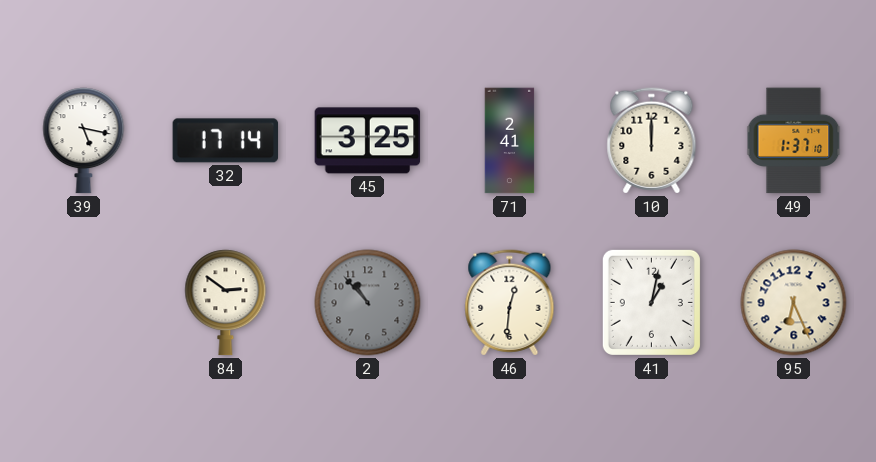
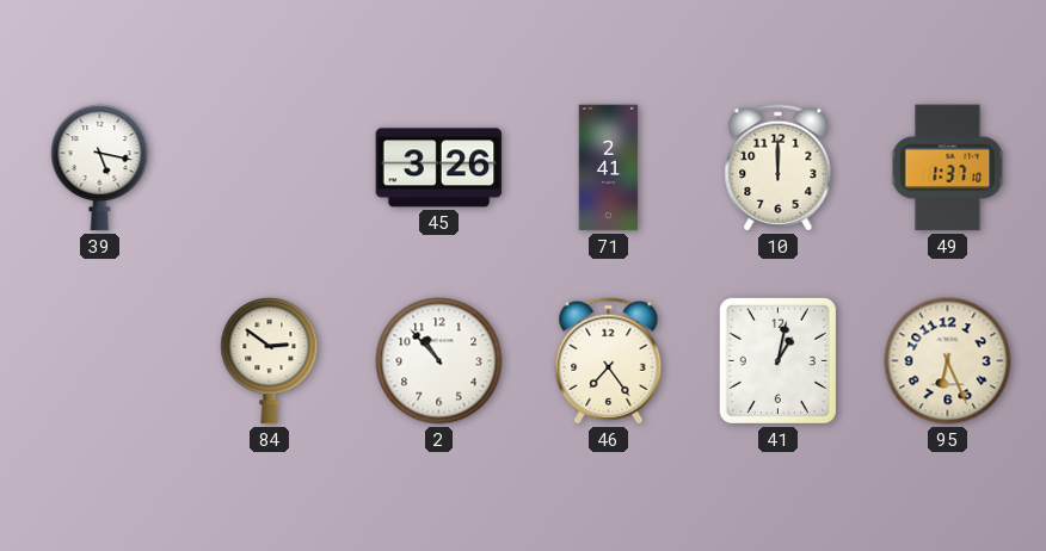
32: 17:14 -> none (226, 141)
45: 3:25 -> 3:26 (439, 168)
2 dial: grey -> white (439, 361)
46: 12:31 -> 7:24 (609, 361)
